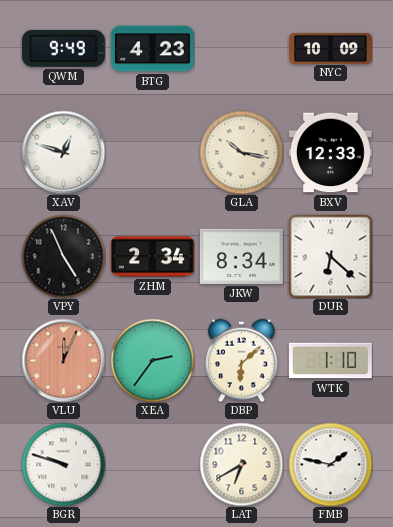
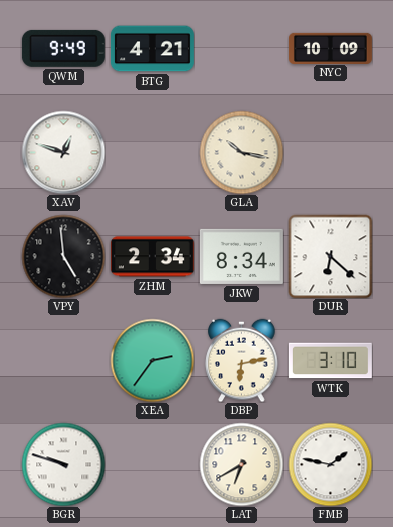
BTG: 4:23 -> 4:21 (152, 49)
BXV: 12:33 -> none (330, 153)
VPY: 4:56 -> 4:59 (63, 256)
VLU: 12:04 -> none (63, 360)
DBP: 6:08 -> 6:13 (242, 360)
WTK: 1:10 -> 3:10 (330, 361)
